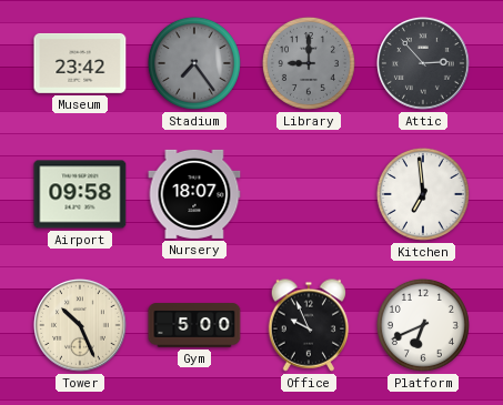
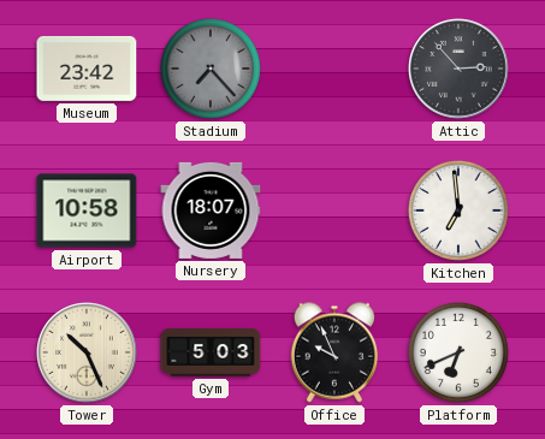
Stadium: 7:24 -> 7:23 (211, 69)
Library: 9:00 -> none (309, 63)
Airport: 09:58 -> 10:58 (87, 210)
Gym: 5:00 -> 5:03 (211, 352)
